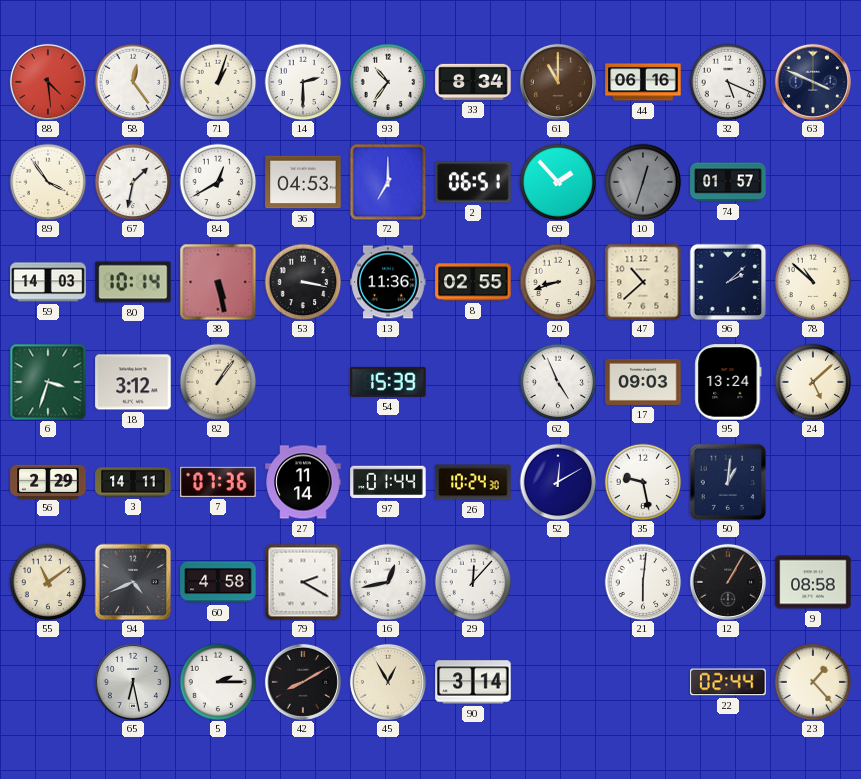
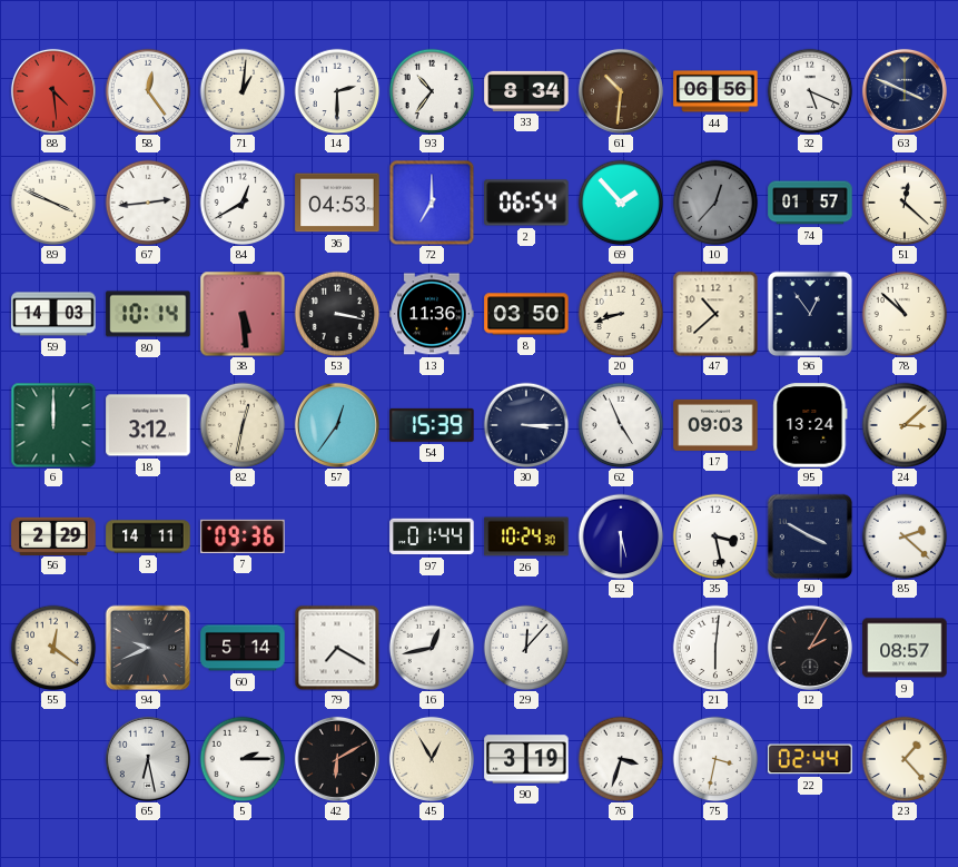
71: 1:03 -> 1:01 (243, 91)
61: 11:00 -> 10:31 (621, 91)
44: 06:16 -> 06:56 (715, 91)
89: 3:54 -> 3:49 (53, 203)
67: 1:32 -> 2:44 (148, 203)
2: 06:51 -> 06:54 (526, 203)
10: 12:33 -> 12:37 (715, 203)
51: none -> 12:22 (905, 203)
38: 5:28 -> 5:29 (243, 314)
8: 02:55 -> 03:50 (526, 314)
96: 2:08 -> 12:54 (810, 314)
6: 3:33 -> 12:00 (53, 425)
82: 1:06 -> 12:32 (243, 425)
57: none -> 12:36 (337, 425)
30: none -> 3:15 (526, 425)
24: 5:08 -> 3:08 (905, 425)
7: 07:36 -> 09:36 (243, 536)
27: 11:14 -> none (303, 482)
52: 12:10 -> 5:30 (621, 536)
35: 9:28 -> 3:28 (715, 536)
50: 1:01 -> 3:50 (810, 536)
85: none -> 2:22 (905, 536)
55: 11:09 -> 12:21 (53, 648)
94: 4:41 -> 9:41 (148, 648)
60: 4:58 -> 5:14 (243, 648)
79: 2:20 -> 7:20 (337, 648)
12: 1:05 -> 2:05 (810, 648)
9: 08:58 -> 08:57 (905, 648)
42: 8:10 -> 6:10 (337, 759)
90: 3:14 -> 3:19 (526, 759)
76: none -> 3:33 (621, 759)
75: none -> 3:32 (715, 759)
